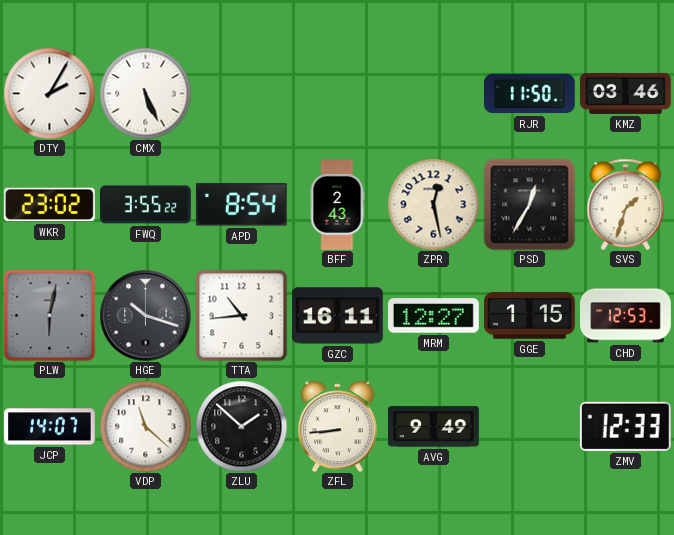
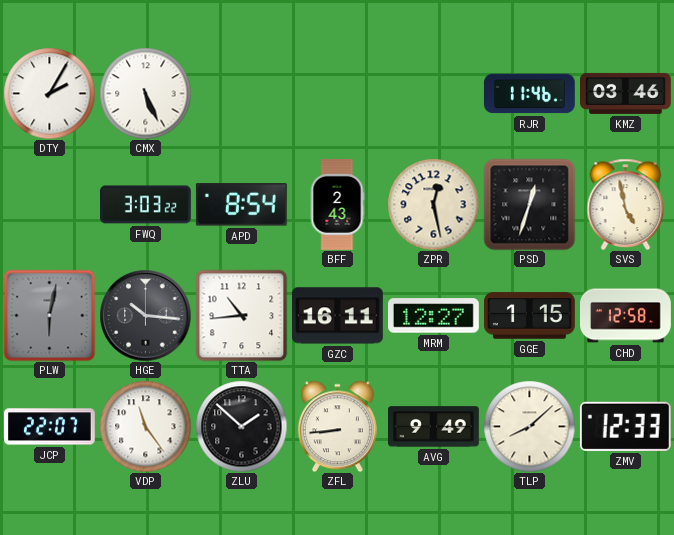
RJR: 11:50 -> 11:46 (529, 94)
WKR: 23:02 -> none (49, 205)
FWQ: 3:55 -> 3:03 (146, 205)
PSD: 12:35 -> 12:33 (529, 204)
SVS: 1:33 -> 4:58 (626, 204)
HGE: 10:18 -> 10:16 (145, 315)
CHD: 12:53 -> 12:58 (626, 316)
JCP: 14:07 -> 22:07 (50, 427)
VDP: 11:22 -> 11:24 (145, 426)
TLP: none -> 8:08 (529, 426)
